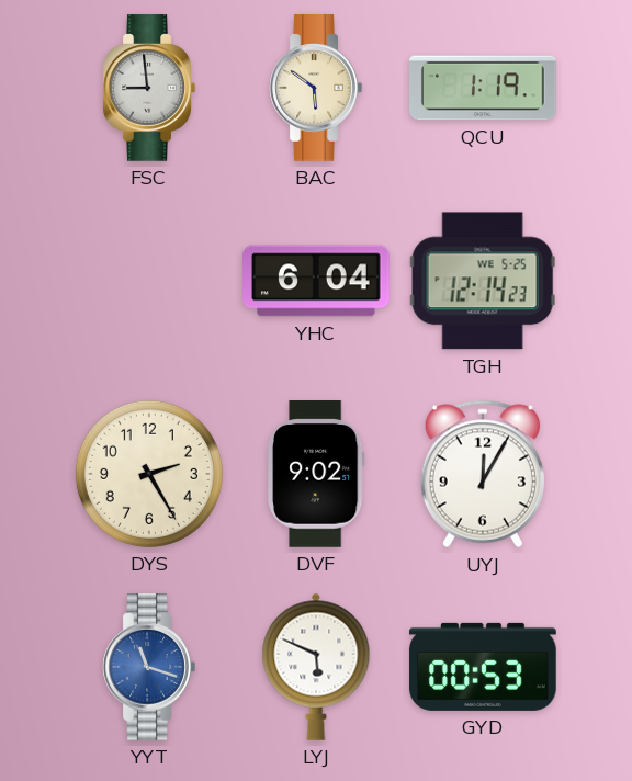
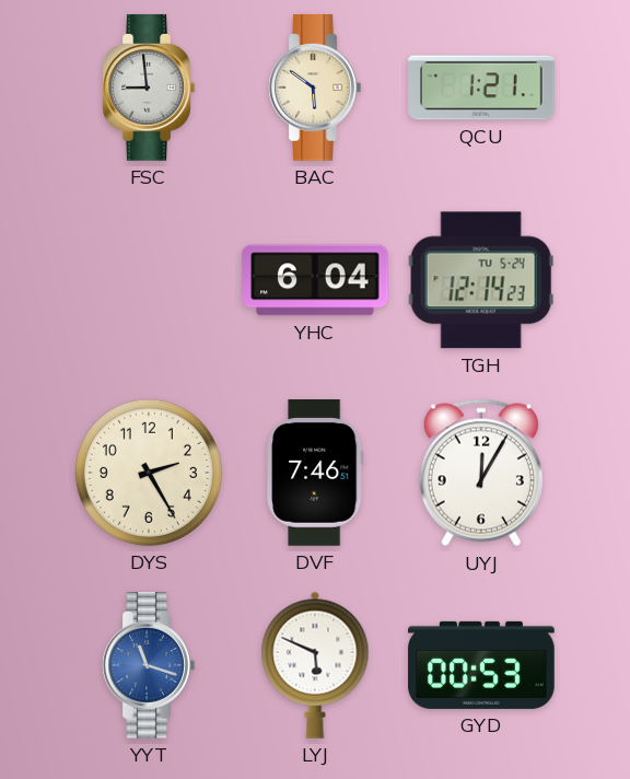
QCU: 1:19 -> 1:21 (482, 88)
TGH date: WE 5-25 -> TU 5-24 (481, 280)
DVF: 9:02 -> 7:46 (316, 474)
